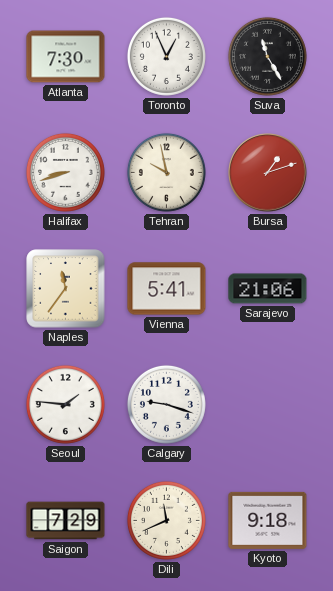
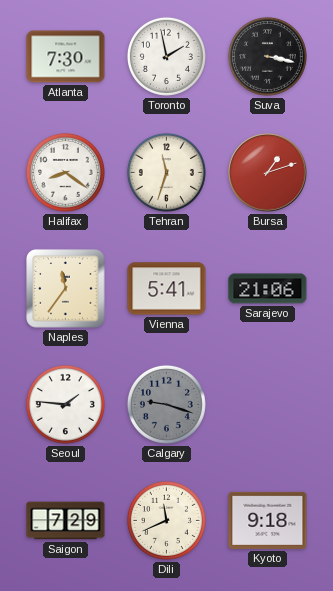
Toronto: 12:56 -> 1:58 (166, 56)
Suva: 11:25 -> 3:17 (267, 56)
Halifax: 8:42 -> 8:21 (65, 172)
Tehran: 9:58 -> 11:33 (166, 172)
Calgary dial: white -> grey (166, 404)
